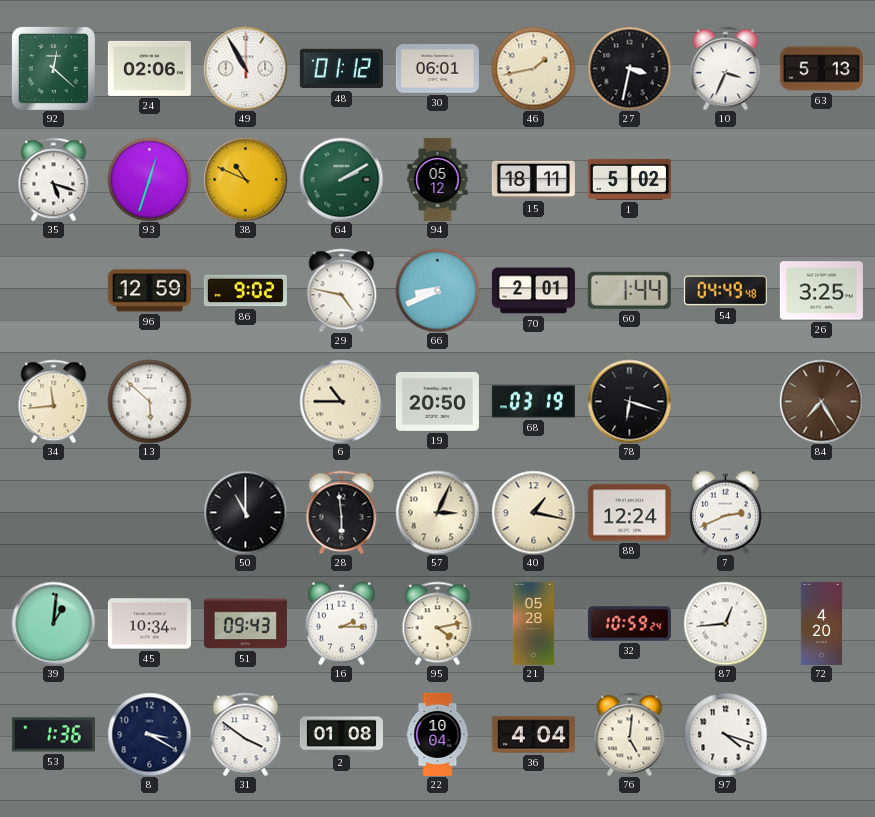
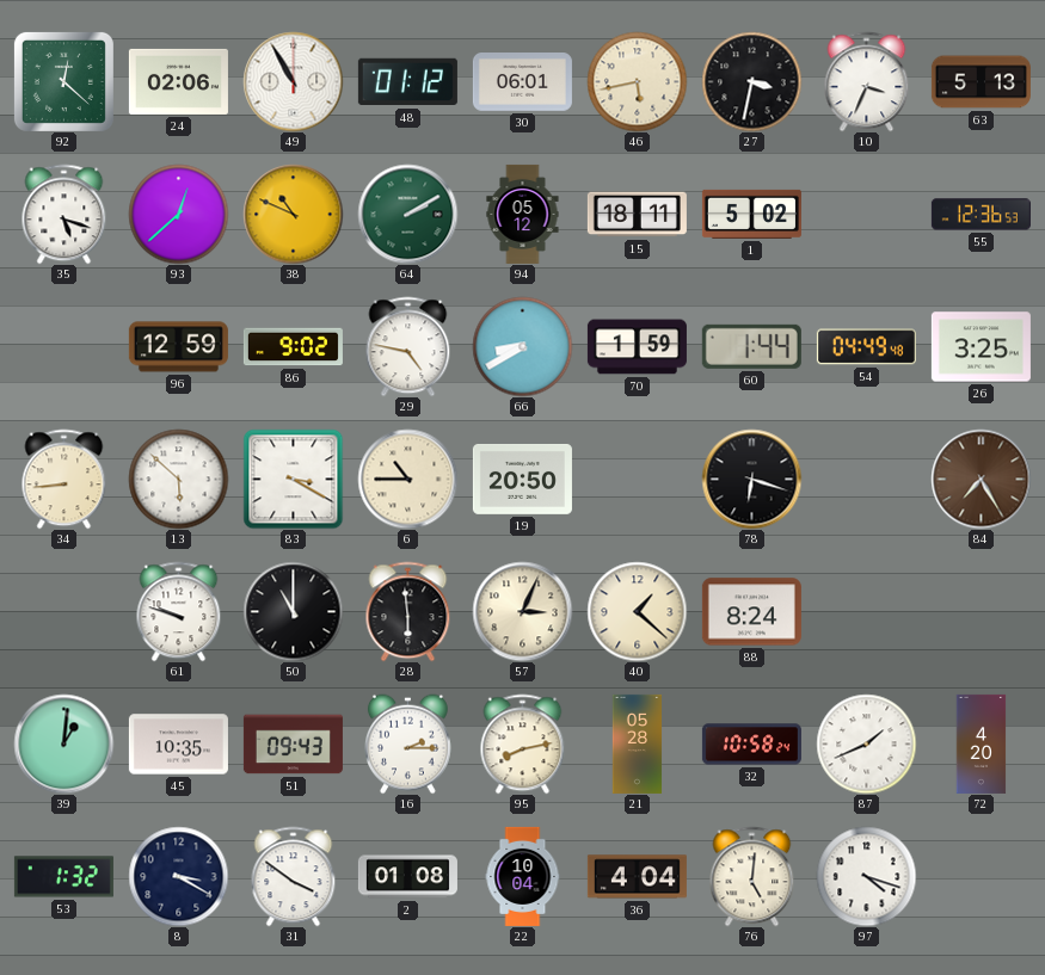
46: 1:43 -> 5:43 (637, 81)
93: 12:33 -> 12:38 (178, 214)
55: none -> 12:36 (981, 215)
66: 8:41 -> 8:40 (522, 346)
70: 2:01 -> 1:59 (637, 347)
34: 11:44 -> 8:44 (64, 479)
83: none -> 3:20 (293, 479)
68: 03:19 -> none (533, 402)
61: none -> 9:48 (179, 611)
40: 1:17 -> 1:22 (637, 611)
88: 12:24 -> 8:24 (751, 612)
7: 2:41 -> none (726, 512)
45: 10:34 -> 10:35 (178, 745)
95: 4:13 -> 8:13 (523, 743)
32: 10:59 -> 10:58 (751, 745)
87: 12:44 -> 1:41 (866, 743)
53: 1:36 -> 1:32 (63, 877)
